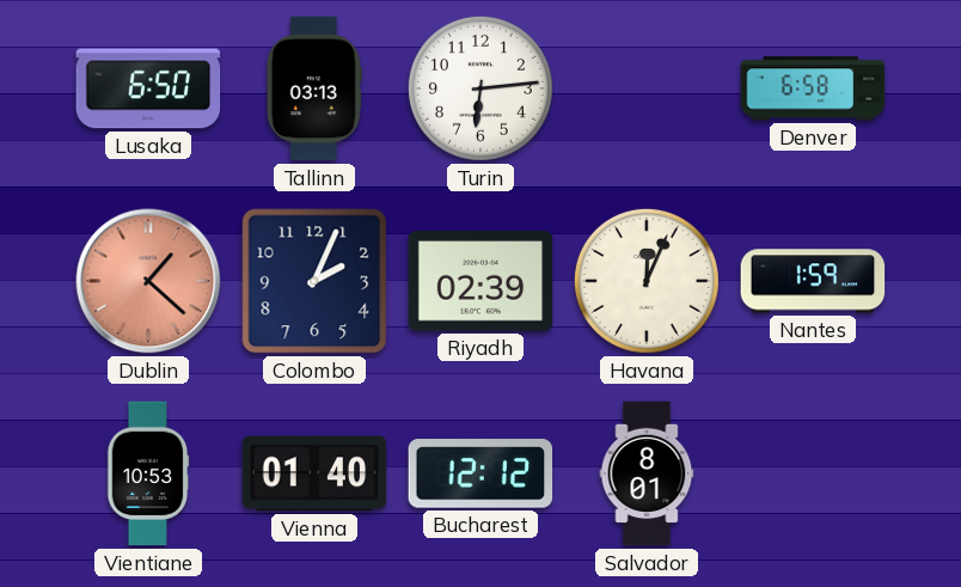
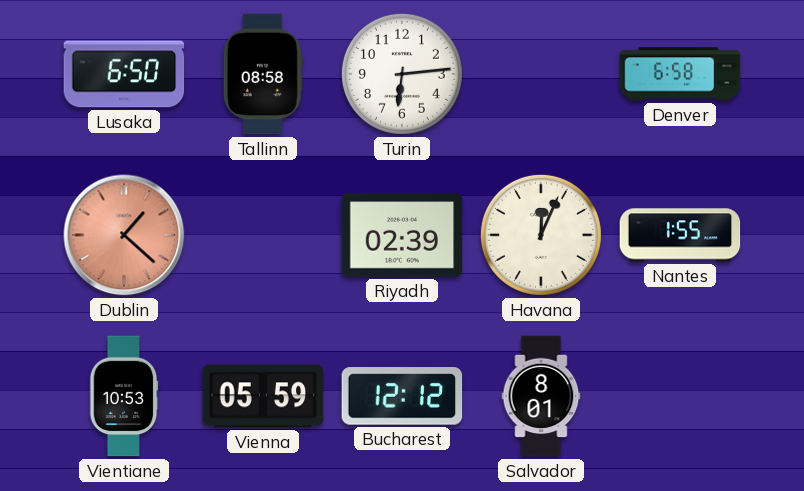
Tallinn: 03:13 -> 08:58 (263, 74)
Colombo: 2:04 -> none (314, 281)
Nantes: 1:59 -> 1:55 (680, 235)
Vienna: 01:40 -> 05:59 (263, 396)
